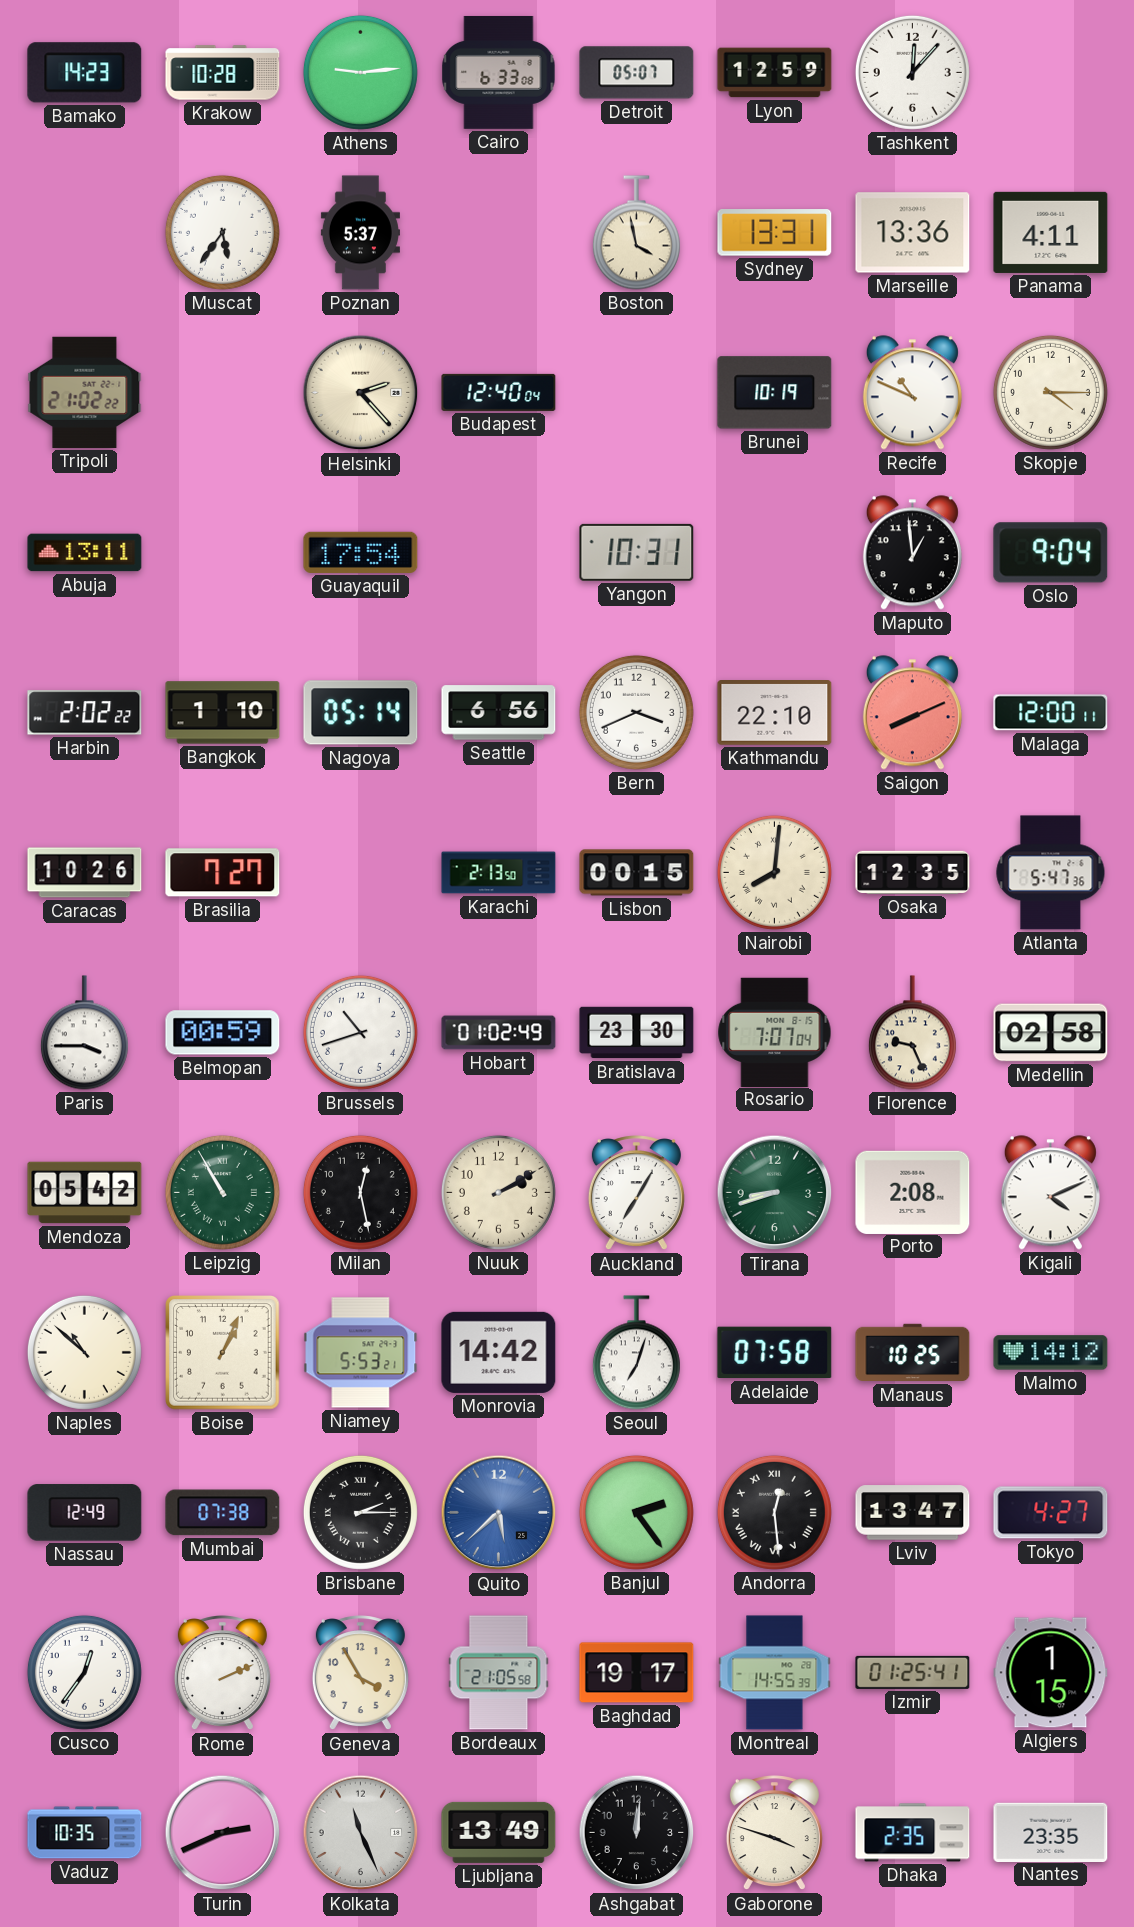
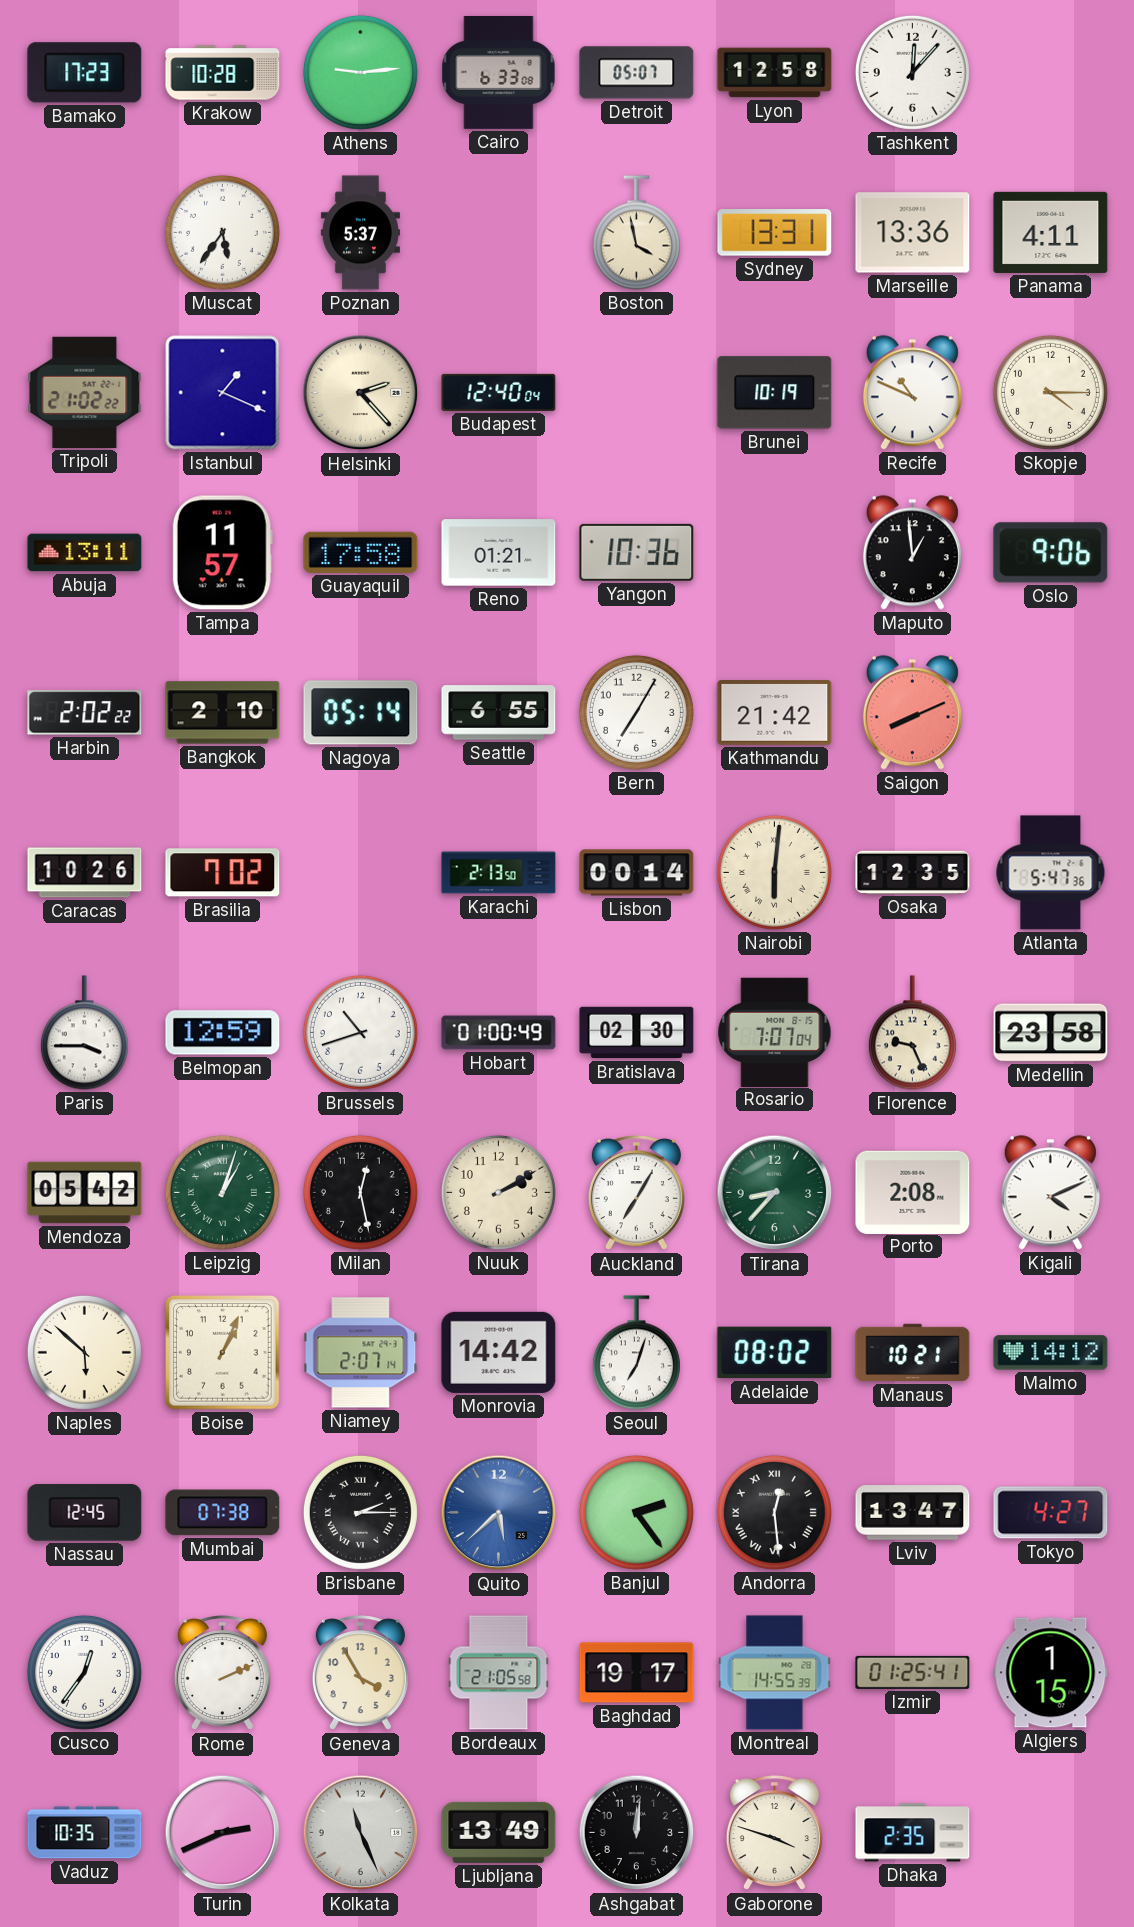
Bamako: 14:23 -> 17:23 (85, 73)
Lyon: 12:59 -> 12:58 (775, 73)
Istanbul: none -> 1:19 (223, 393)
Tampa: none -> 11:57 (222, 553)
Guayaquil: 17:54 -> 17:58 (361, 552)
Reno: none -> 01:21 (499, 553)
Yangon: 10:31 -> 10:36 (637, 552)
Oslo: 9:04 -> 9:06 (1051, 553)
Bangkok: 1:10 -> 2:10 (223, 713)
Seattle: 6:56 -> 6:55 (499, 713)
Bern: 3:41 -> 7:05 (636, 712)
Kathmandu: 22:10 -> 21:42 (775, 713)
Malaga: 12:00 -> none (1051, 713)
Brasilia: 7:27 -> 7:02 (223, 873)
Lisbon: 00:15 -> 00:14 (637, 873)
Nairobi: 8:01 -> 6:01 (774, 872)
Belmopan: 00:59 -> 12:59 (223, 1033)
Hobart: 01:02 -> 01:00 (499, 1033)
Bratislava: 23:30 -> 02:30 (637, 1033)
Medellin: 02:58 -> 23:58 (1051, 1033)
Leipzig: 10:55 -> 1:03 (222, 1192)
Tirana: 8:42 -> 8:37 (775, 1193)
Naples: 10:52 -> 5:52 (84, 1352)
Niamey: 5:53 -> 2:07 (361, 1353)
Adelaide: 07:58 -> 08:02 (775, 1353)
Manaus: 10:25 -> 10:21 (913, 1353)
Nassau: 12:49 -> 12:45 (85, 1513)
Nantes: 23:35 -> none (1051, 1832)
